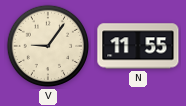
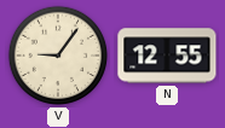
N: 11:55 -> 12:55 (167, 56)
